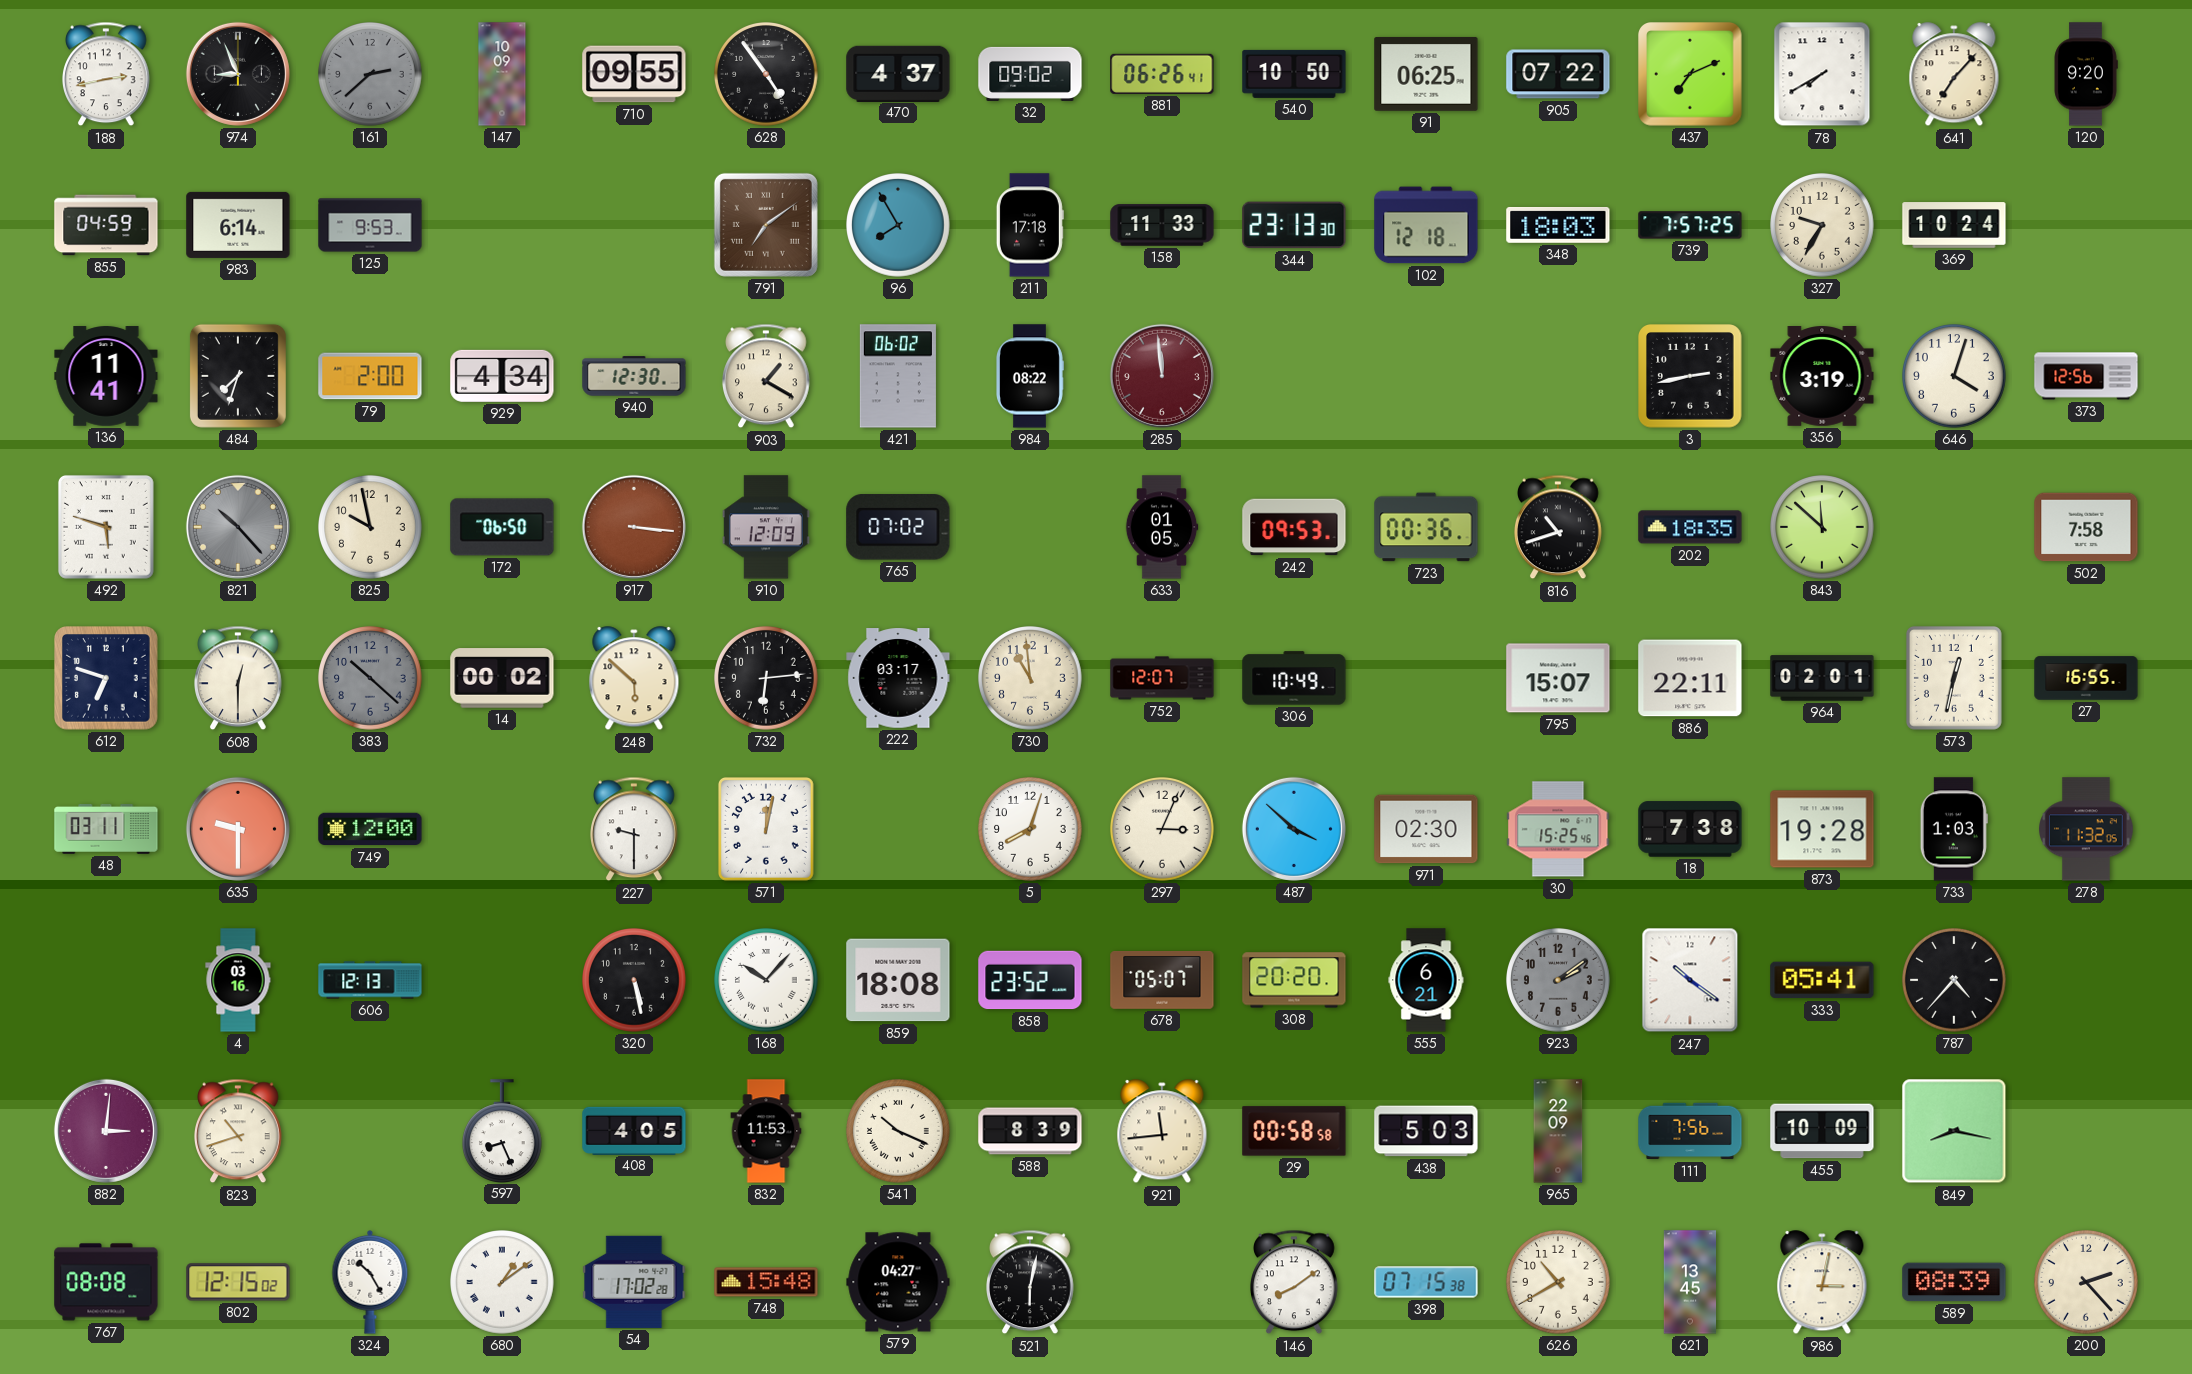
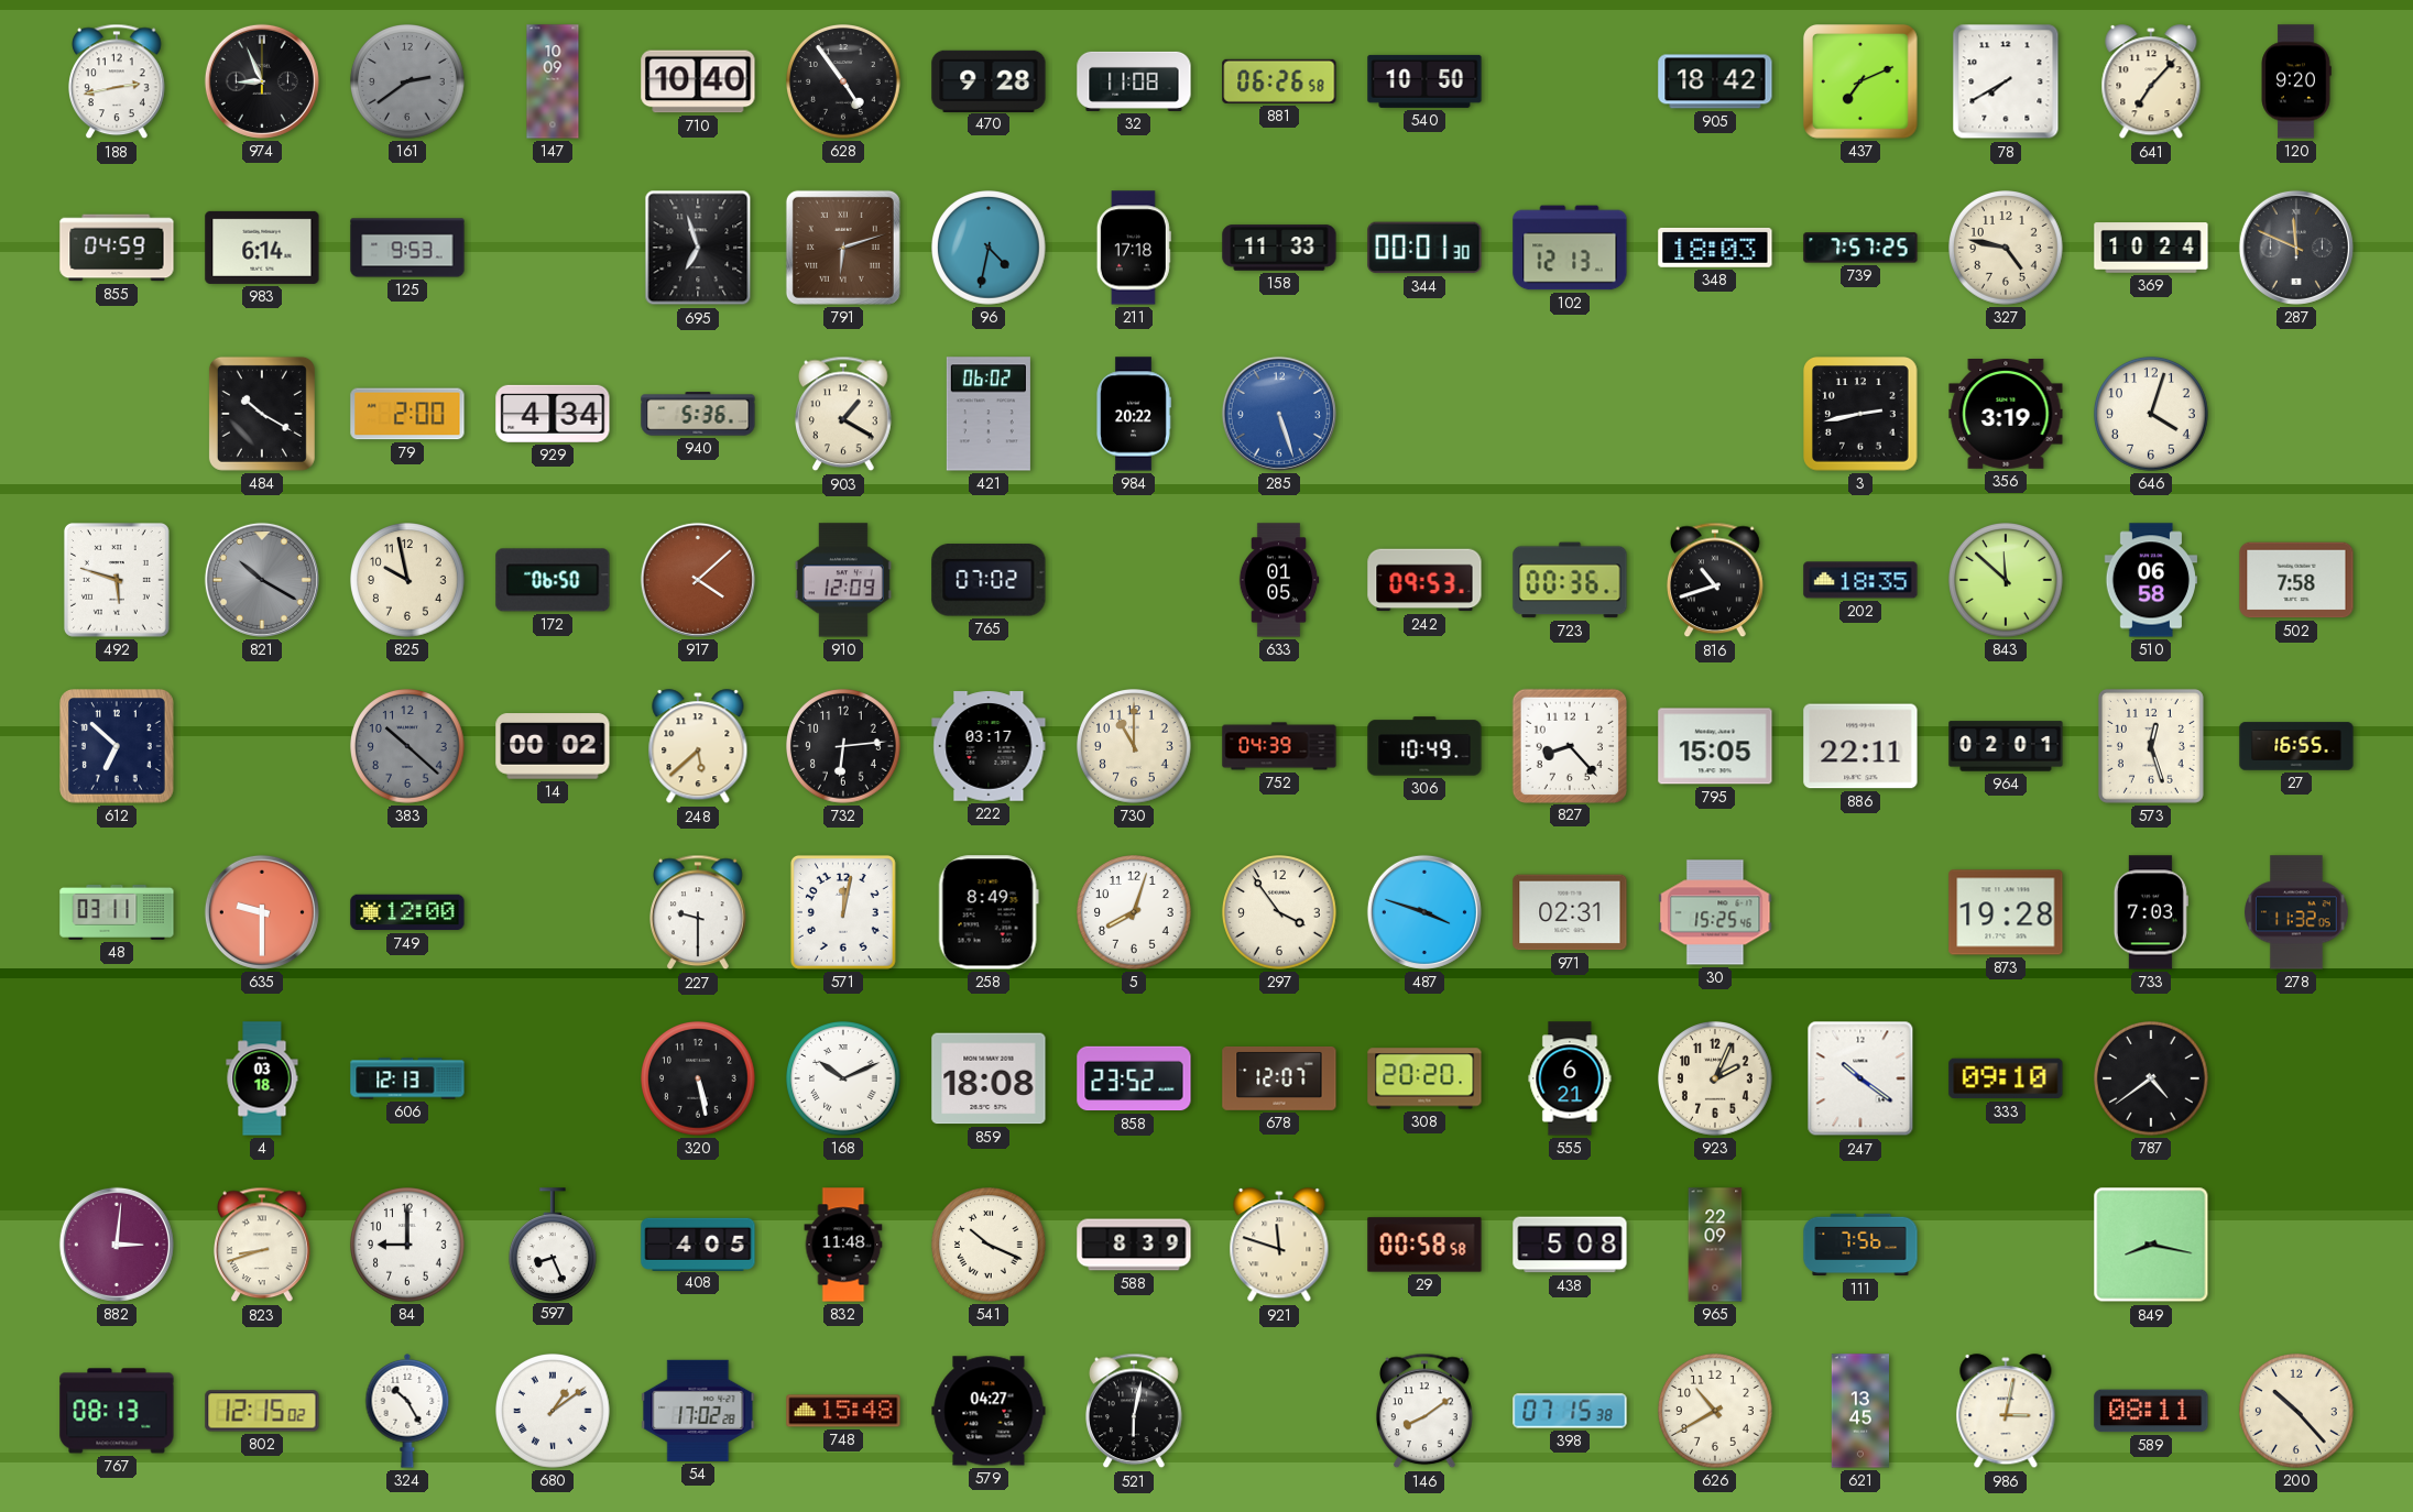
161: 2:38 -> 2:39 (408, 81)
710: 09:55 -> 10:40 (698, 81)
470: 4:37 -> 9:28 (989, 80)
32: 09:02 -> 11:08 (1134, 81)
881: 06:26:41 -> 06:26:58 (1279, 81)
91: 06:25 -> none (1426, 74)
905: 07:22 -> 18:42 (1715, 81)
695: none -> 6:57 (698, 248)
791: 7:09 -> 6:12 (843, 248)
96: 7:55 -> 4:32 (990, 248)
344: 23:13 -> 00:01 (1424, 248)
102: 12:18 -> 12:13 (1570, 248)
327: 9:35 -> 4:47 (2007, 248)
287: none -> 11:49 (2296, 248)
136: 11:41 -> none (106, 376)
484: 7:33 -> 10:20 (262, 414)
940: 12:30 -> 5:36 (698, 414)
984: 08:22 -> 20:22 (1134, 414)
285: 11:59 -> 5:27 (1279, 414)
285 dial: burgundy -> blue (1279, 414)
373: 12:56 -> none (2086, 376)
821: 10:23 -> 10:20 (262, 580)
917: 3:16 -> 4:08 (698, 580)
510: none -> 06:58 (2151, 580)
612: 6:48 -> 6:52 (118, 747)
608: 12:30 -> none (239, 678)
248: 5:52 -> 5:38 (698, 747)
730: 10:59 -> 11:00 (1135, 746)
752: 12:07 -> 04:39 (1279, 746)
827: none -> 8:23 (1569, 745)
795: 15:07 -> 15:05 (1715, 746)
573: 12:32 -> 12:27 (2151, 746)
258: none -> 8:49 (989, 912)
297: 3:04 -> 3:54 (1280, 912)
487: 3:52 -> 3:48 (1424, 912)
971: 02:30 -> 02:31 (1570, 912)
18: 7:38 -> none (1690, 829)
733: 1:03 -> 7:03 (2151, 912)
4: 03:16 -> 03:18 (262, 1078)
168: 10:07 -> 10:11 (844, 1078)
678: 05:07 -> 12:07 (1279, 1078)
923: 2:09 -> 2:04 (1716, 1078)
923 dial: grey -> cream (1716, 1078)
333: 05:41 -> 09:10 (2006, 1078)
787: 4:37 -> 4:39 (2152, 1078)
823: 10:42 -> 8:42 (263, 1245)
84: none -> 9:00 (408, 1245)
832: 11:53 -> 11:48 (843, 1245)
921: 11:44 -> 11:48 (1279, 1246)
438: 5:03 -> 5:08 (1570, 1245)
455: 10:09 -> none (1822, 1131)
767: 08:08 -> 08:13 (117, 1411)
589: 08:39 -> 08:11 (2151, 1411)
200: 2:23 -> 10:23 (2297, 1411)
